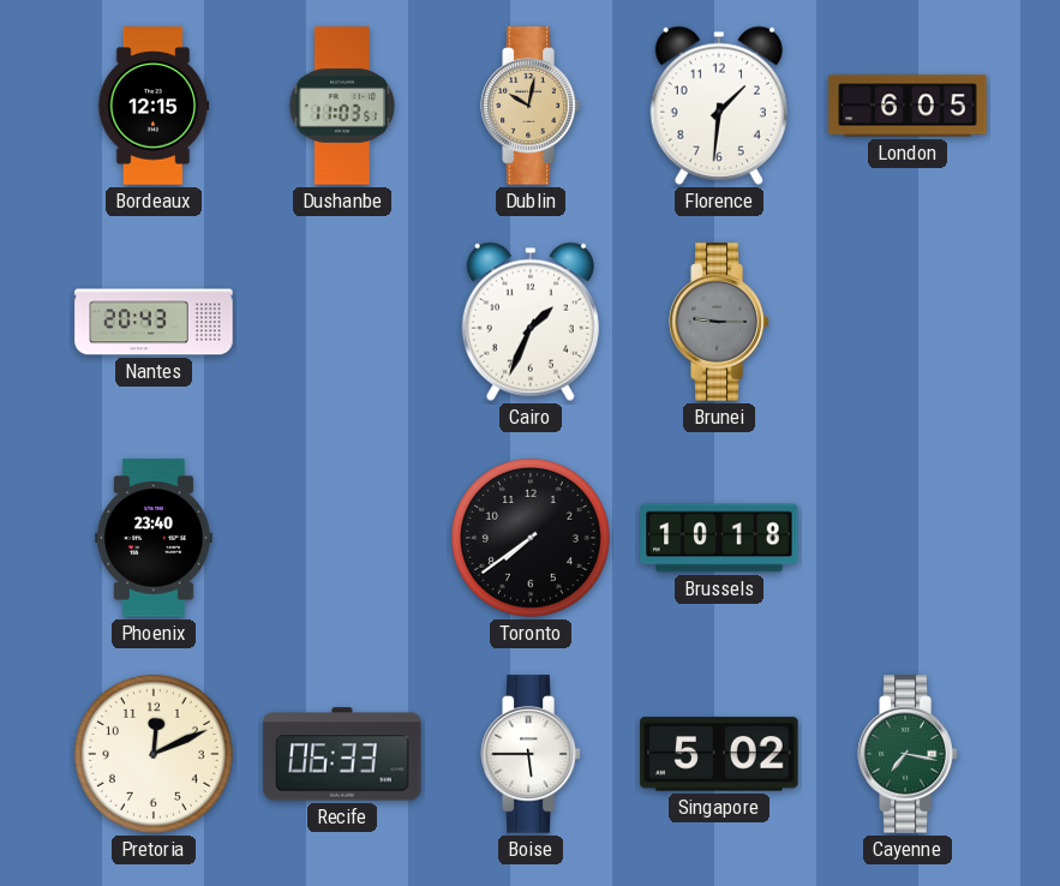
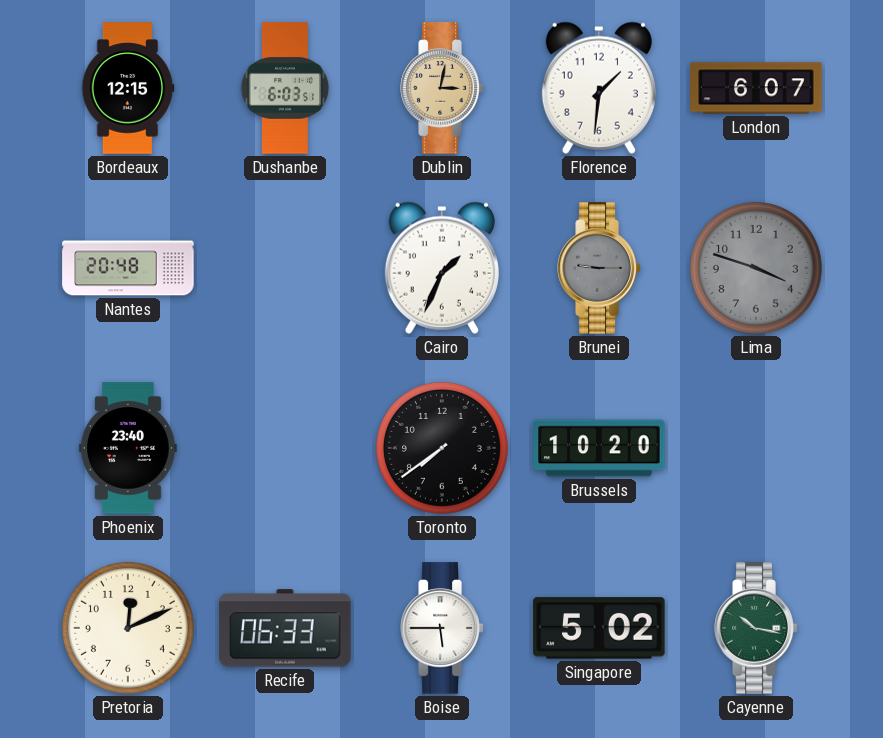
Dushanbe: 11:03 -> 6:03 (285, 88)
Dublin: 10:02 -> 3:02 (442, 88)
London: 6:05 -> 6:07 (756, 88)
Nantes: 20:43 -> 20:48 (128, 268)
Lima: none -> 3:48 (756, 268)
Brussels: 10:18 -> 10:20 (599, 448)
Cayenne: 7:17 -> 10:17 (756, 628)
